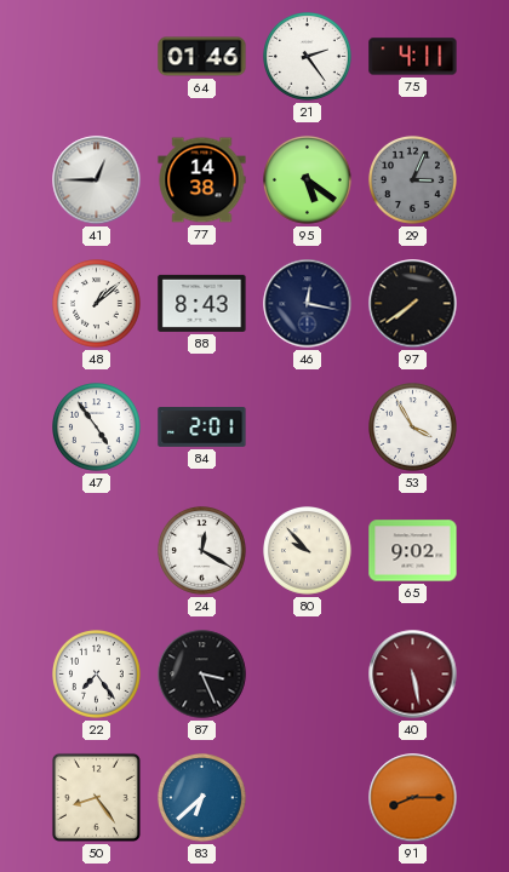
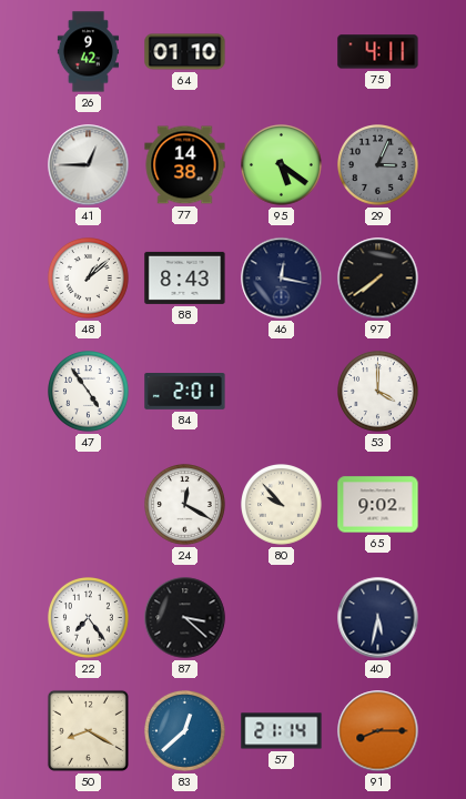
26: none -> 9:42 (88, 52)
64: 01:46 -> 01:10 (185, 52)
21: 2:24 -> none (308, 57)
53: 3:55 -> 4:00 (378, 392)
87: 3:26 -> 3:22 (185, 618)
40: 5:28 -> 5:32 (378, 618)
40 dial: burgundy -> navy (378, 618)
50: 8:24 -> 8:20 (88, 730)
83: 6:38 -> 12:38 (185, 731)
57: none -> 21:14 (282, 731)
